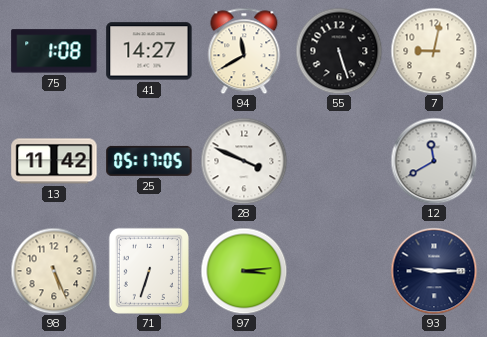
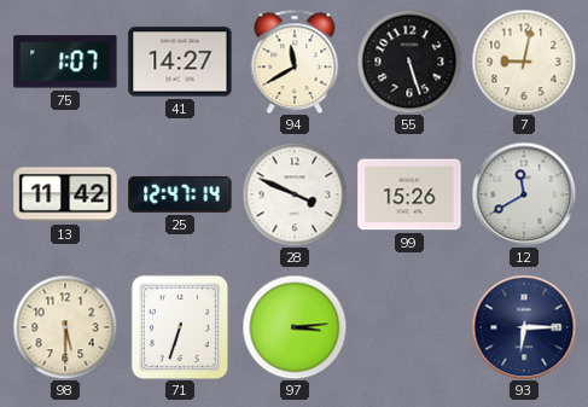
75: 1:08 -> 1:07 (65, 62)
25: 05:17 -> 12:47 (180, 194)
99: none -> 15:26 (409, 194)
98: 5:26 -> 5:30 (65, 327)
93: 9:15 -> 6:15 (524, 327)
